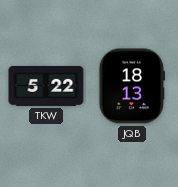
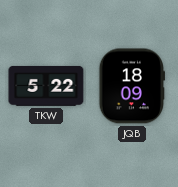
JQB: 18:13 -> 18:09 (131, 86)
